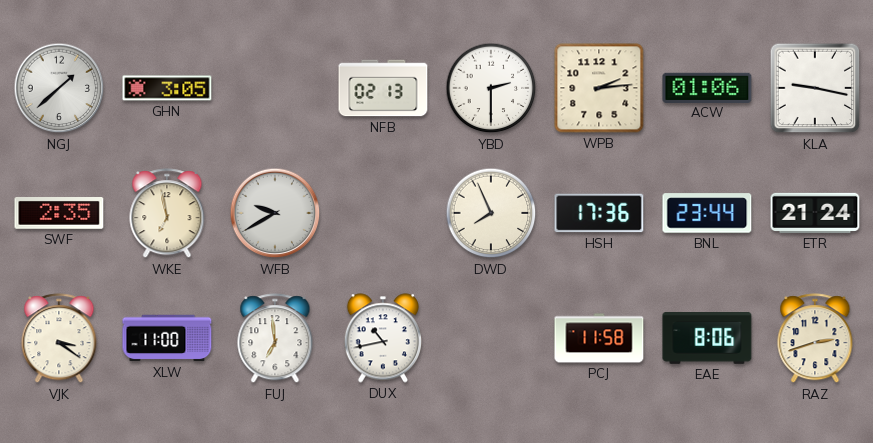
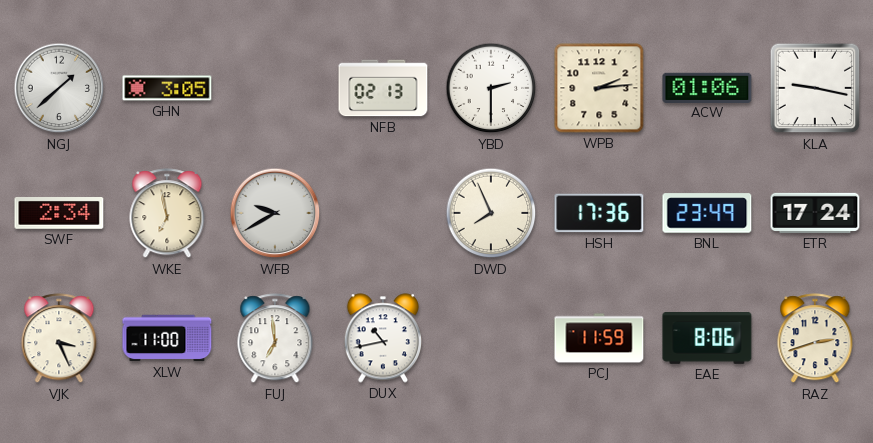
SWF: 2:35 -> 2:34 (59, 214)
BNL: 23:44 -> 23:49 (707, 213)
ETR: 21:24 -> 17:24 (815, 213)
VJK: 3:21 -> 3:26 (59, 339)
PCJ: 11:58 -> 11:59 (599, 338)
